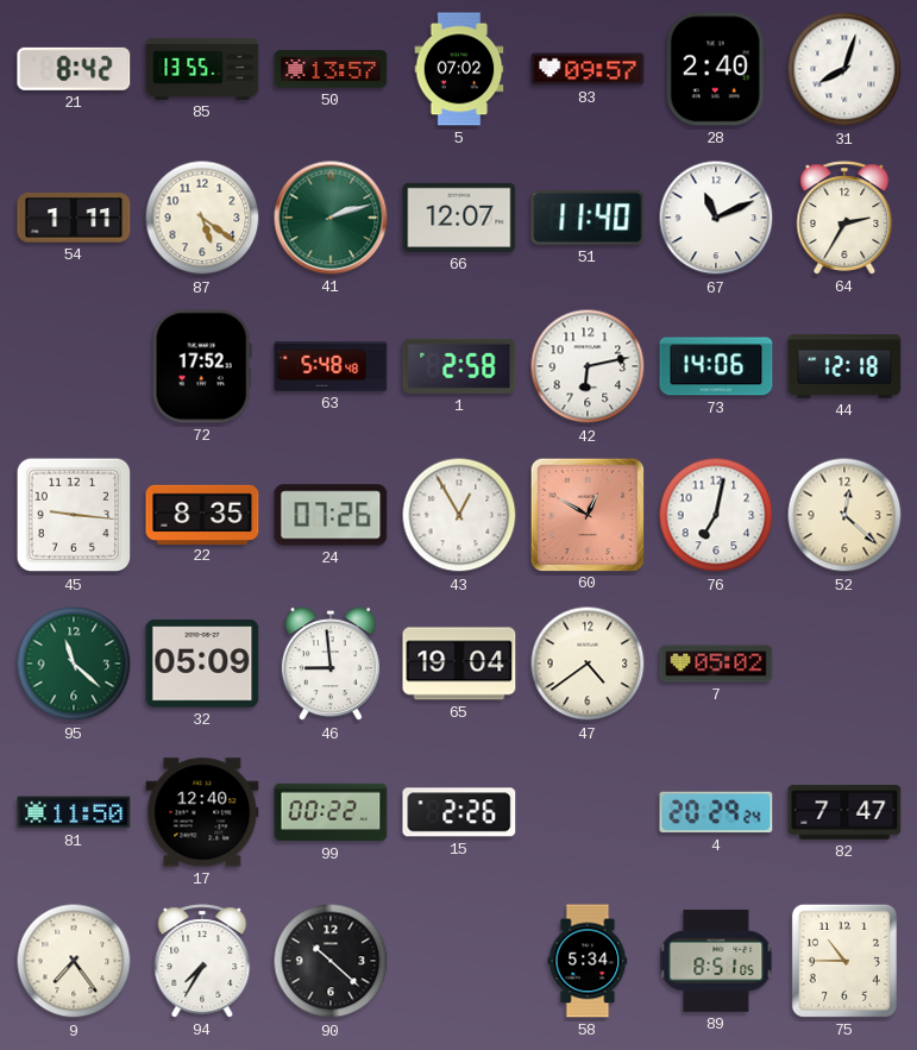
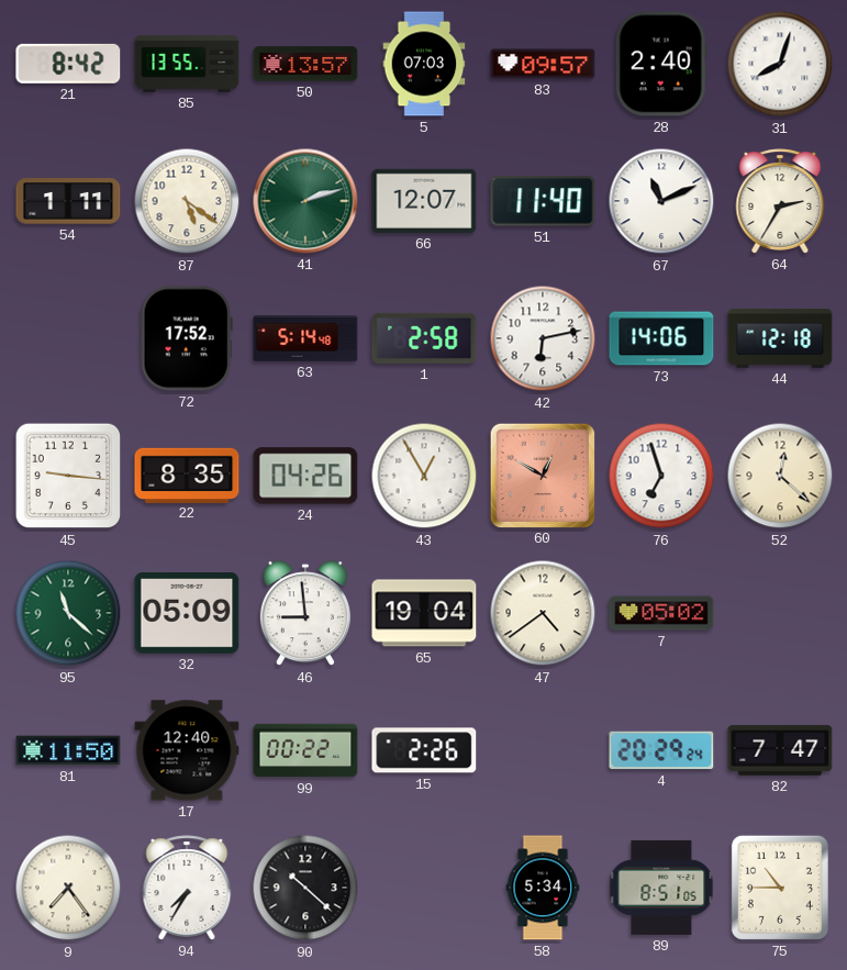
5: 07:02 -> 07:03 (424, 64)
63: 5:48 -> 5:14 (305, 338)
24: 07:26 -> 04:26 (305, 476)
76: 7:02 -> 6:57 (661, 476)
